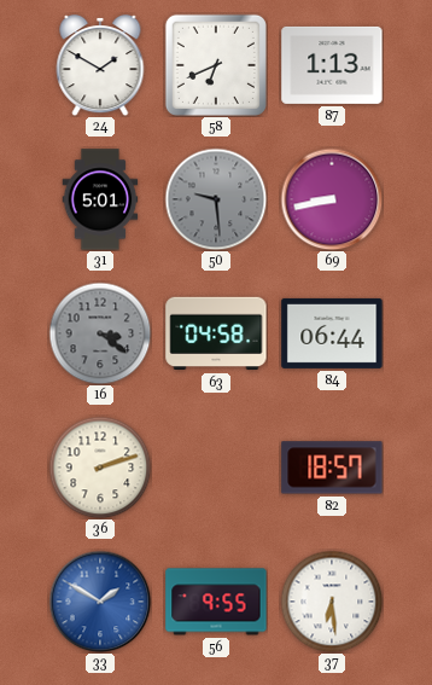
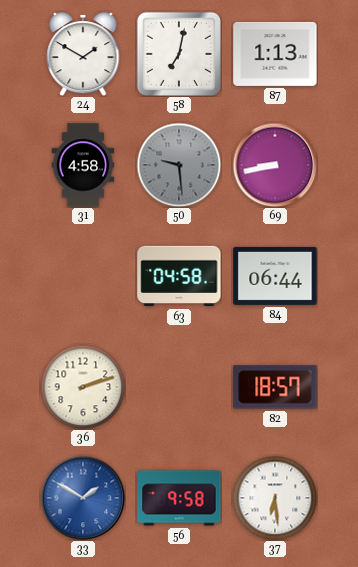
58: 6:41 -> 7:02 (179, 54)
31: 5:01 -> 4:58 (83, 165)
16: 3:21 -> none (100, 333)
56: 9:55 -> 9:58 (179, 498)
